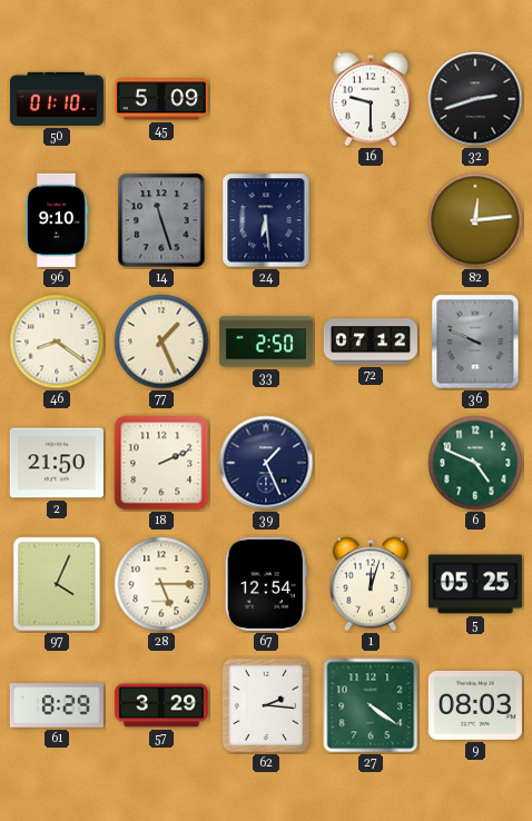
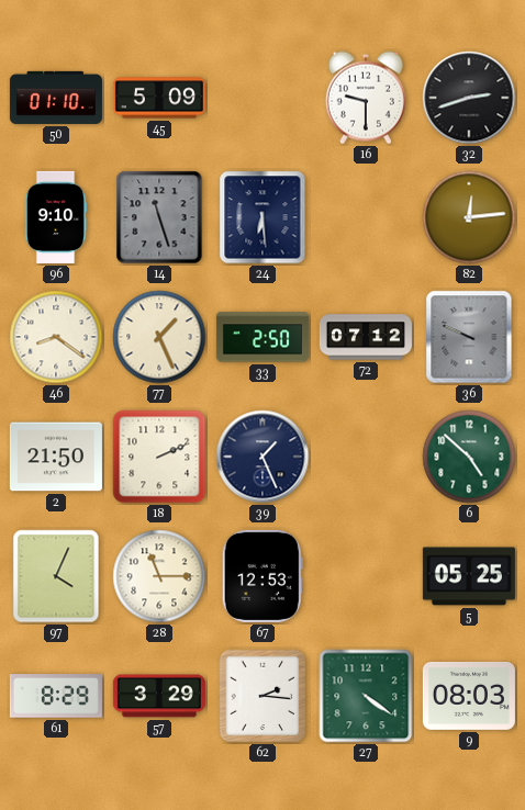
6: 4:49 -> 4:52 (469, 457)
28: 5:15 -> 11:15 (159, 576)
67: 12:54 -> 12:53 (262, 576)
1: 12:03 -> none (371, 584)
